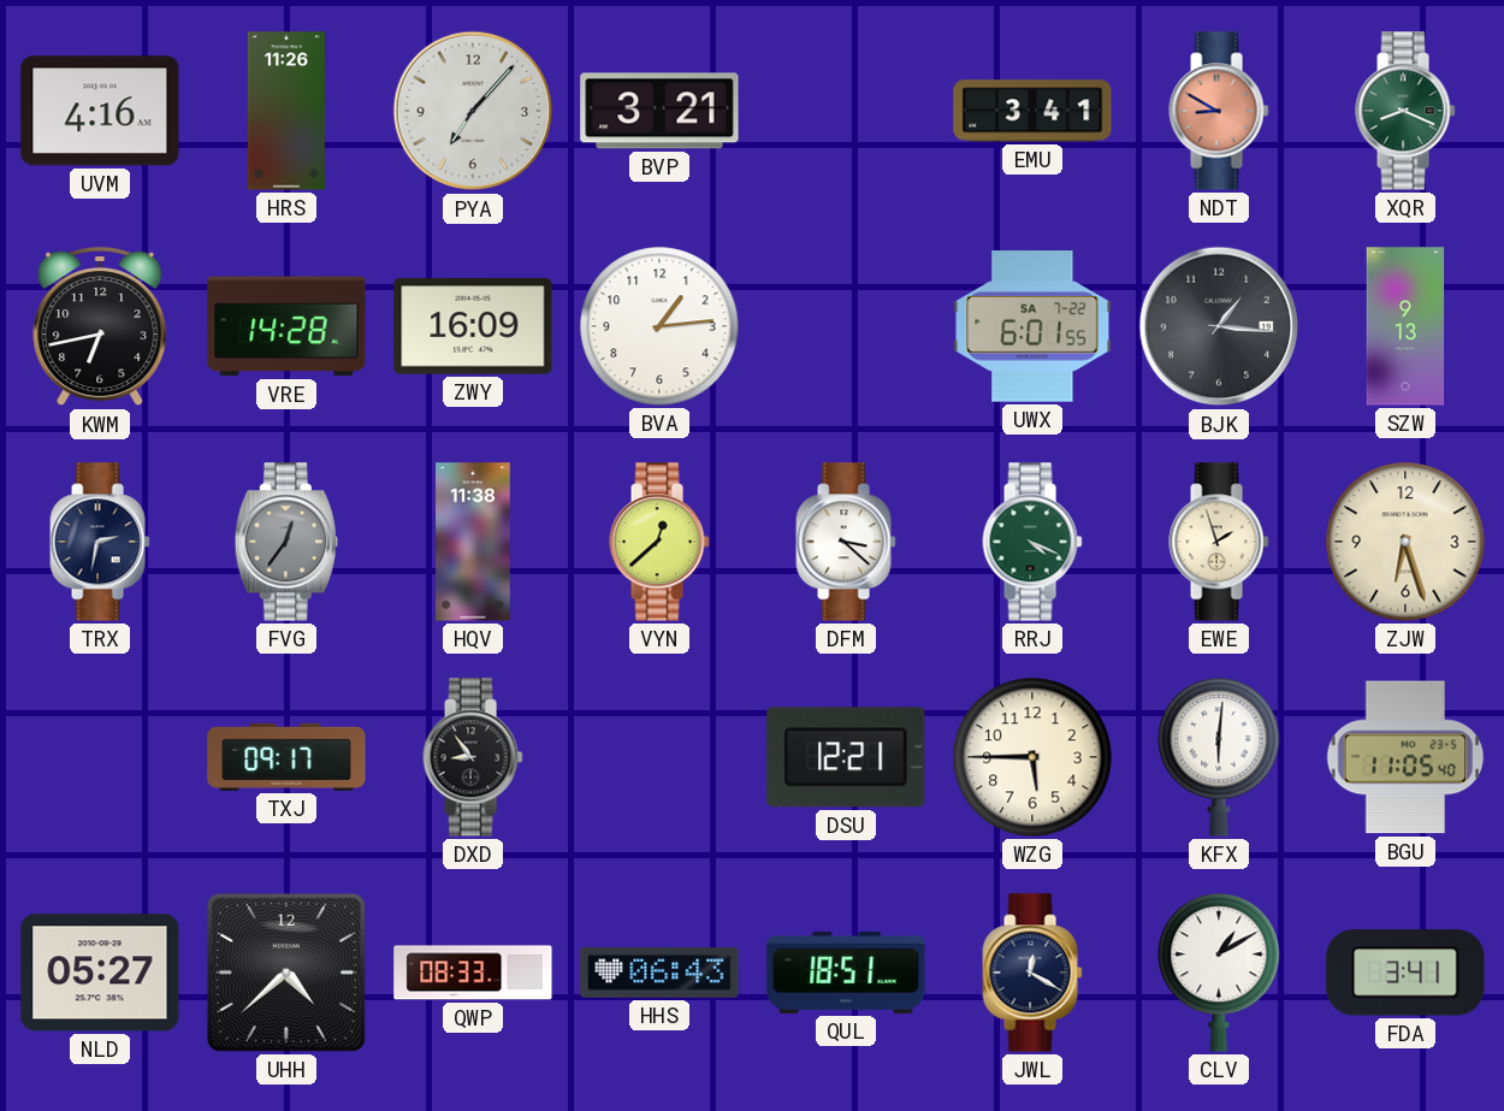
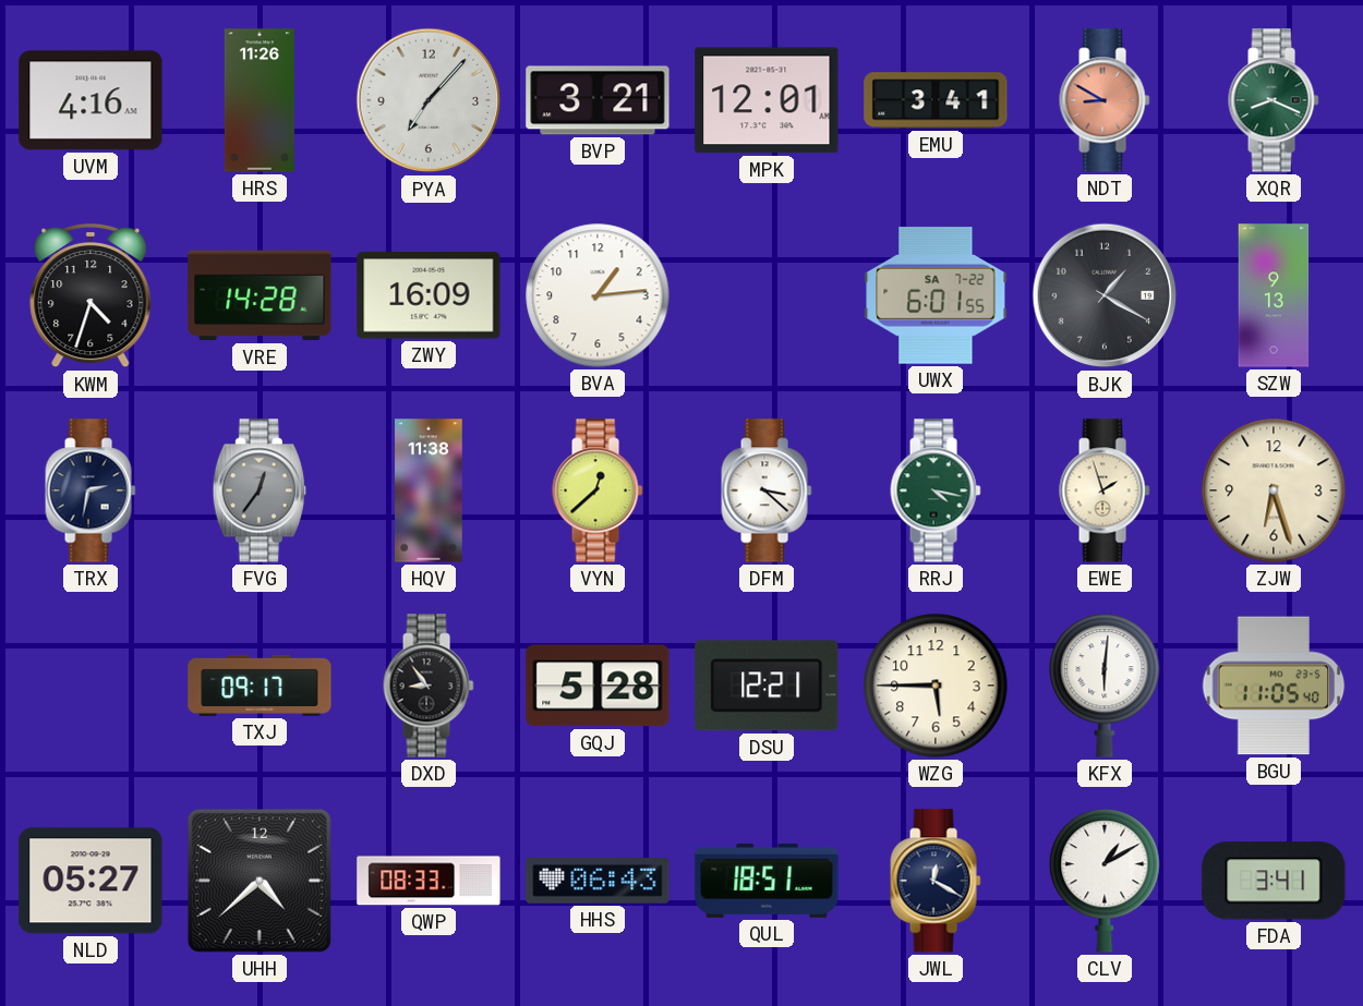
MPK: none -> 12:01 (767, 100)
KWM: 6:43 -> 4:33 (91, 295)
BJK: 1:16 -> 1:20 (1105, 295)
RRJ: 4:19 -> 4:17 (936, 490)
GQJ: none -> 5:28 (598, 686)
